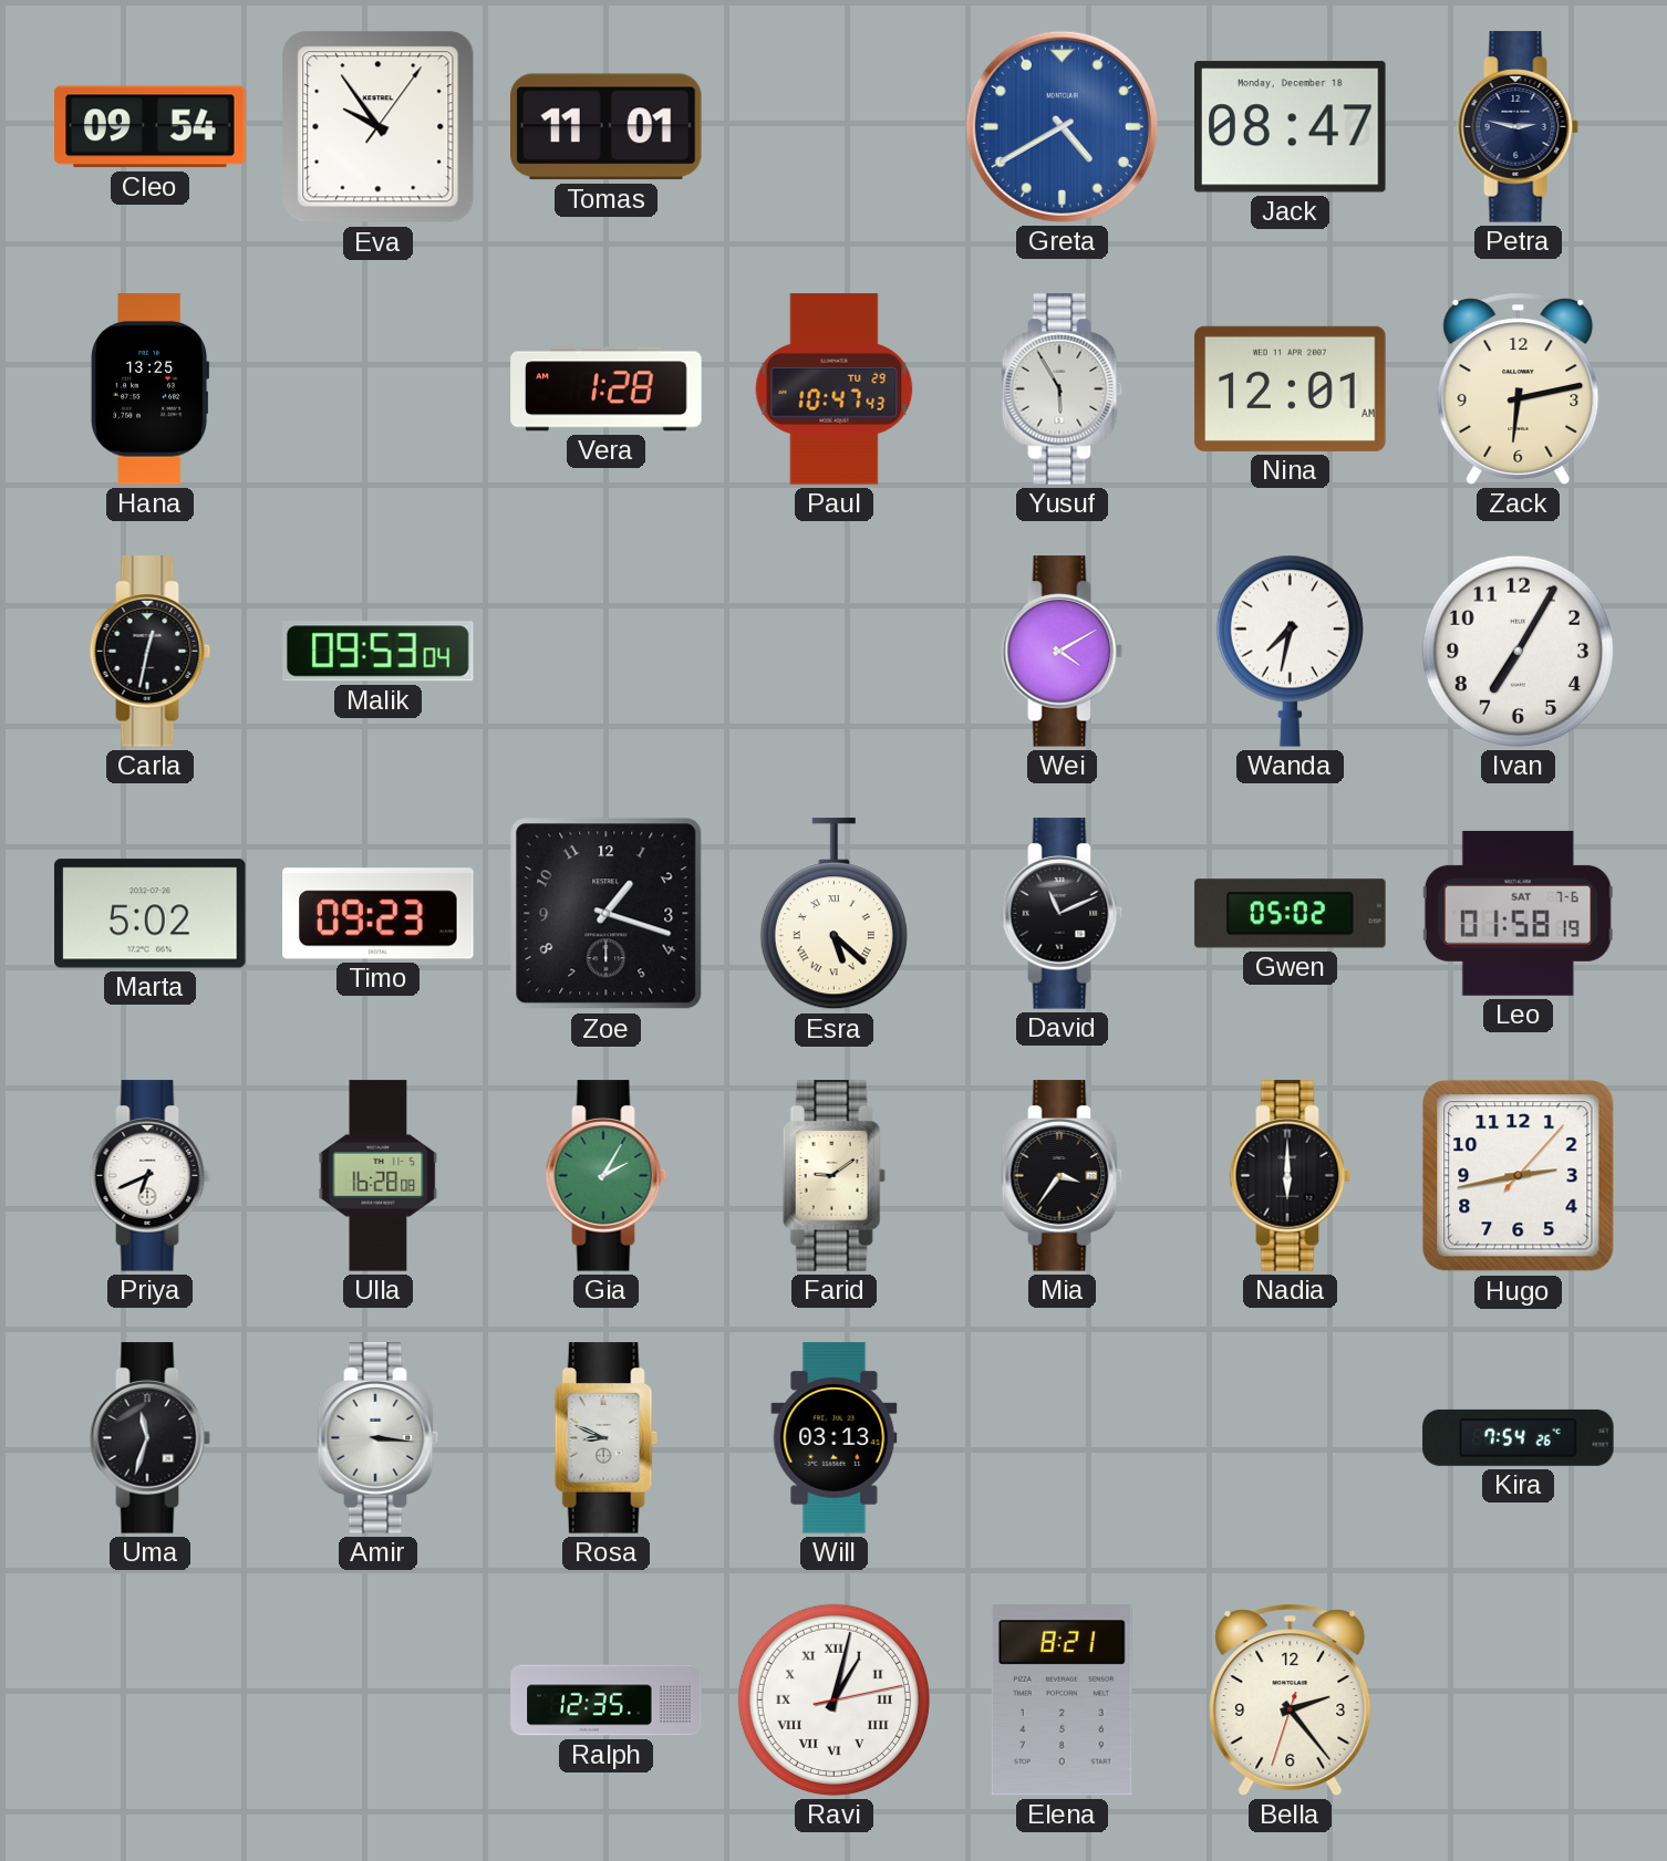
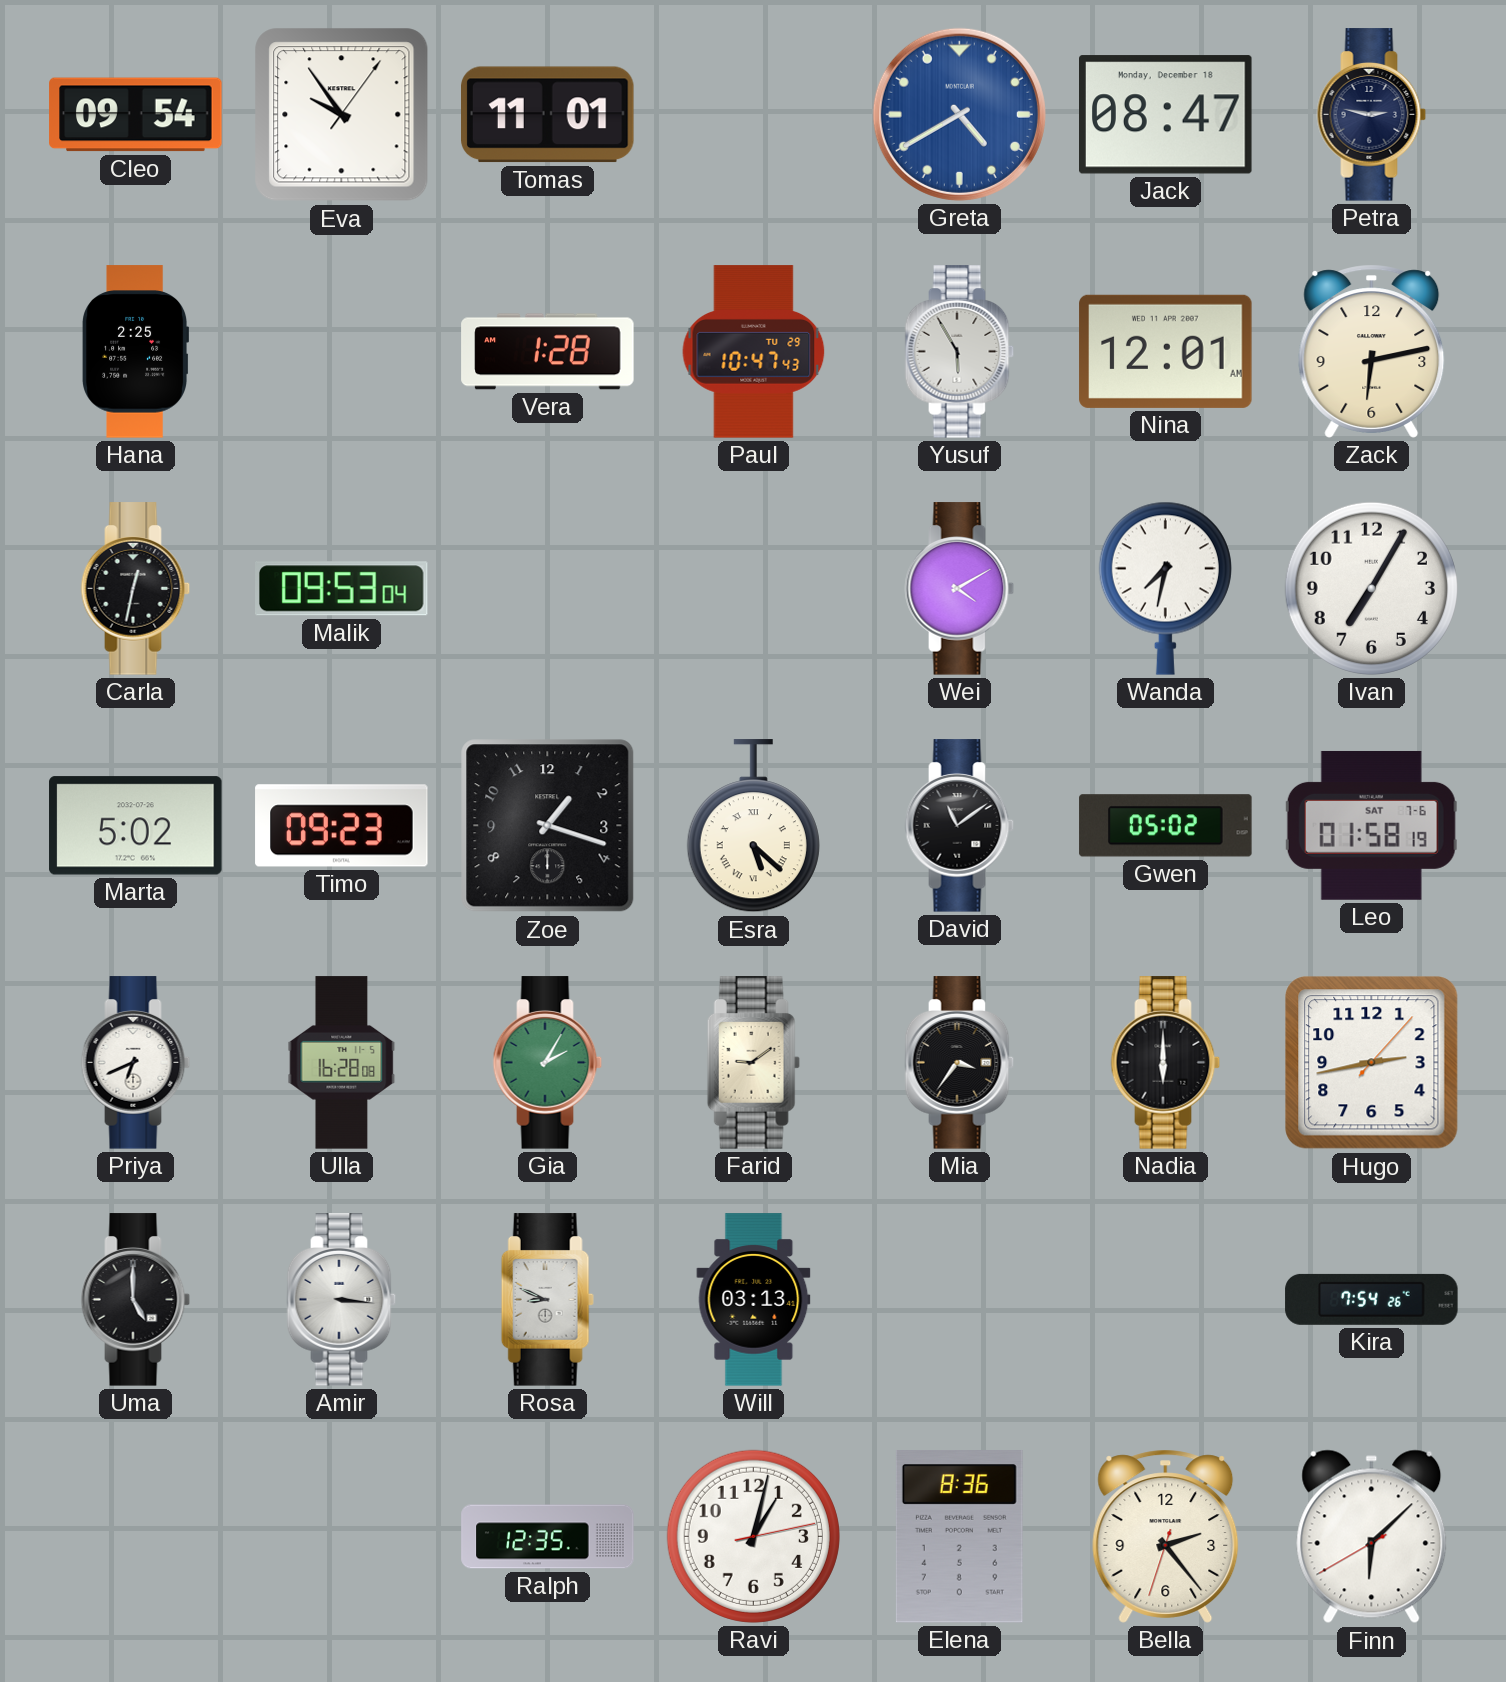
Hana: 13:25 -> 2:25 (135, 352)
David: 11:11 -> 11:09 (960, 826)
Uma: 11:33 -> 5:00 (136, 1300)
Ravi numerals: Roman -> Arabic (753, 1536)
Elena: 8:21 -> 8:36 (959, 1537)
Finn: none -> 6:07 (1372, 1537)
